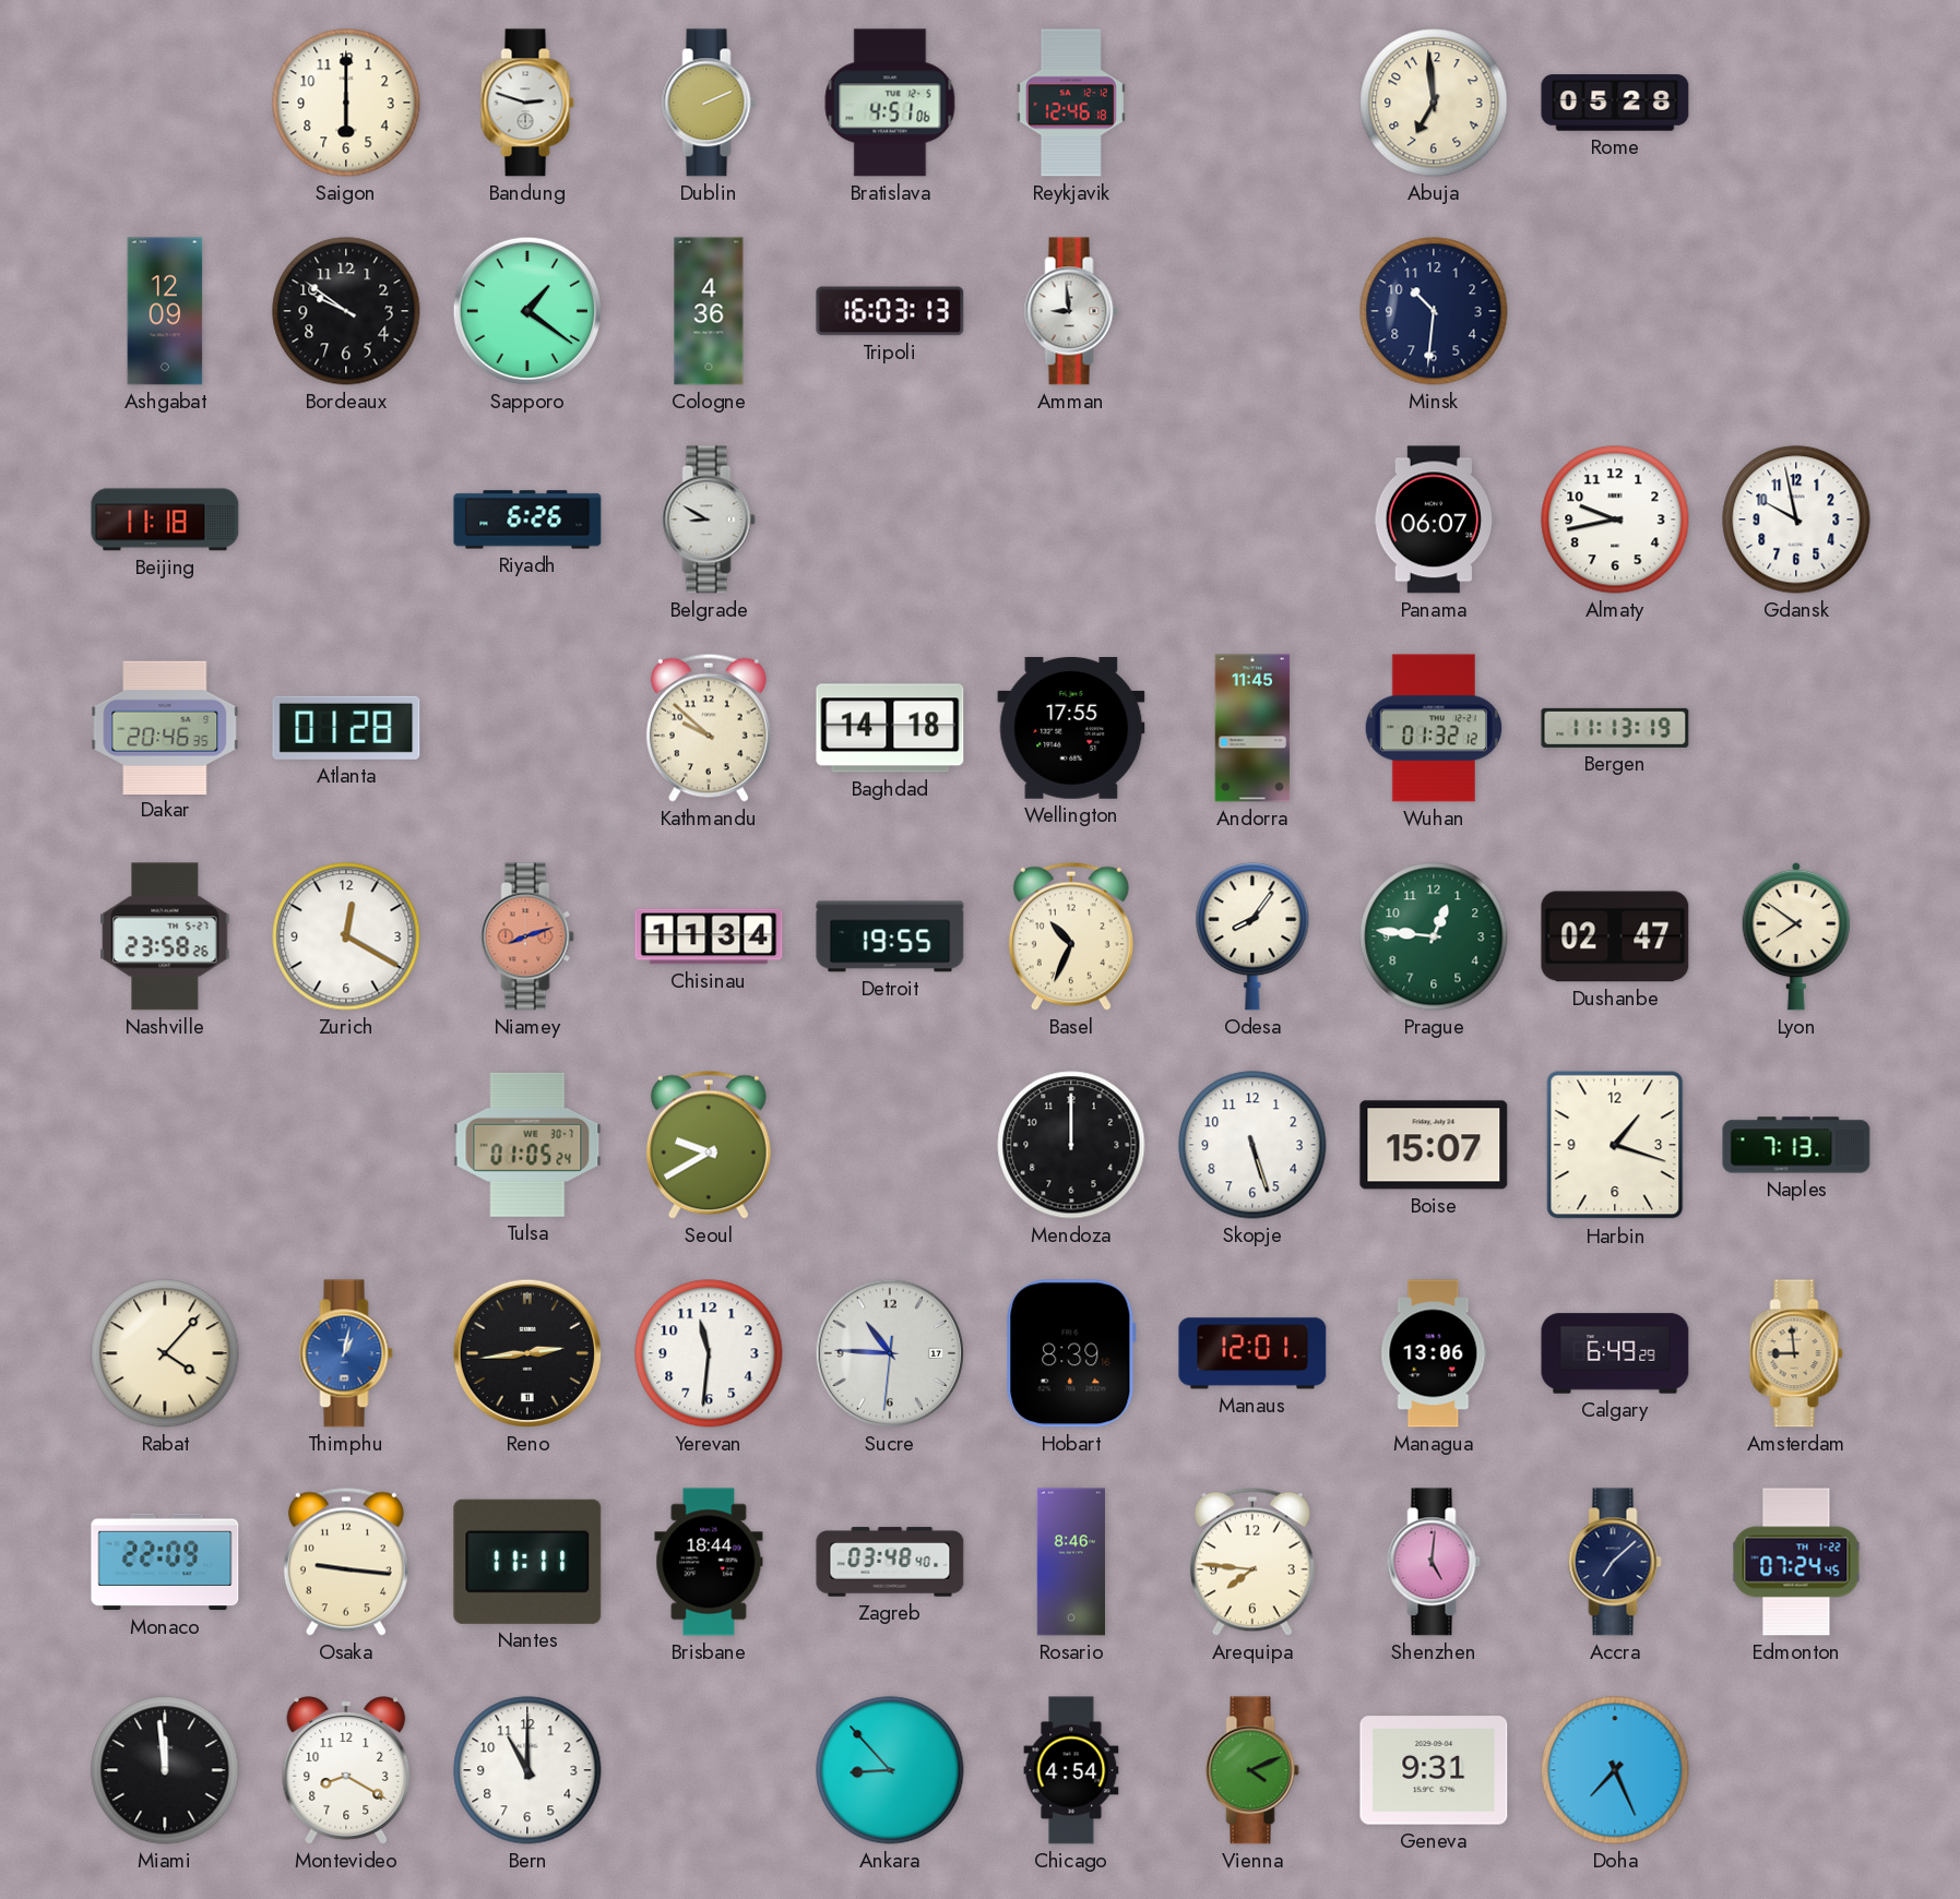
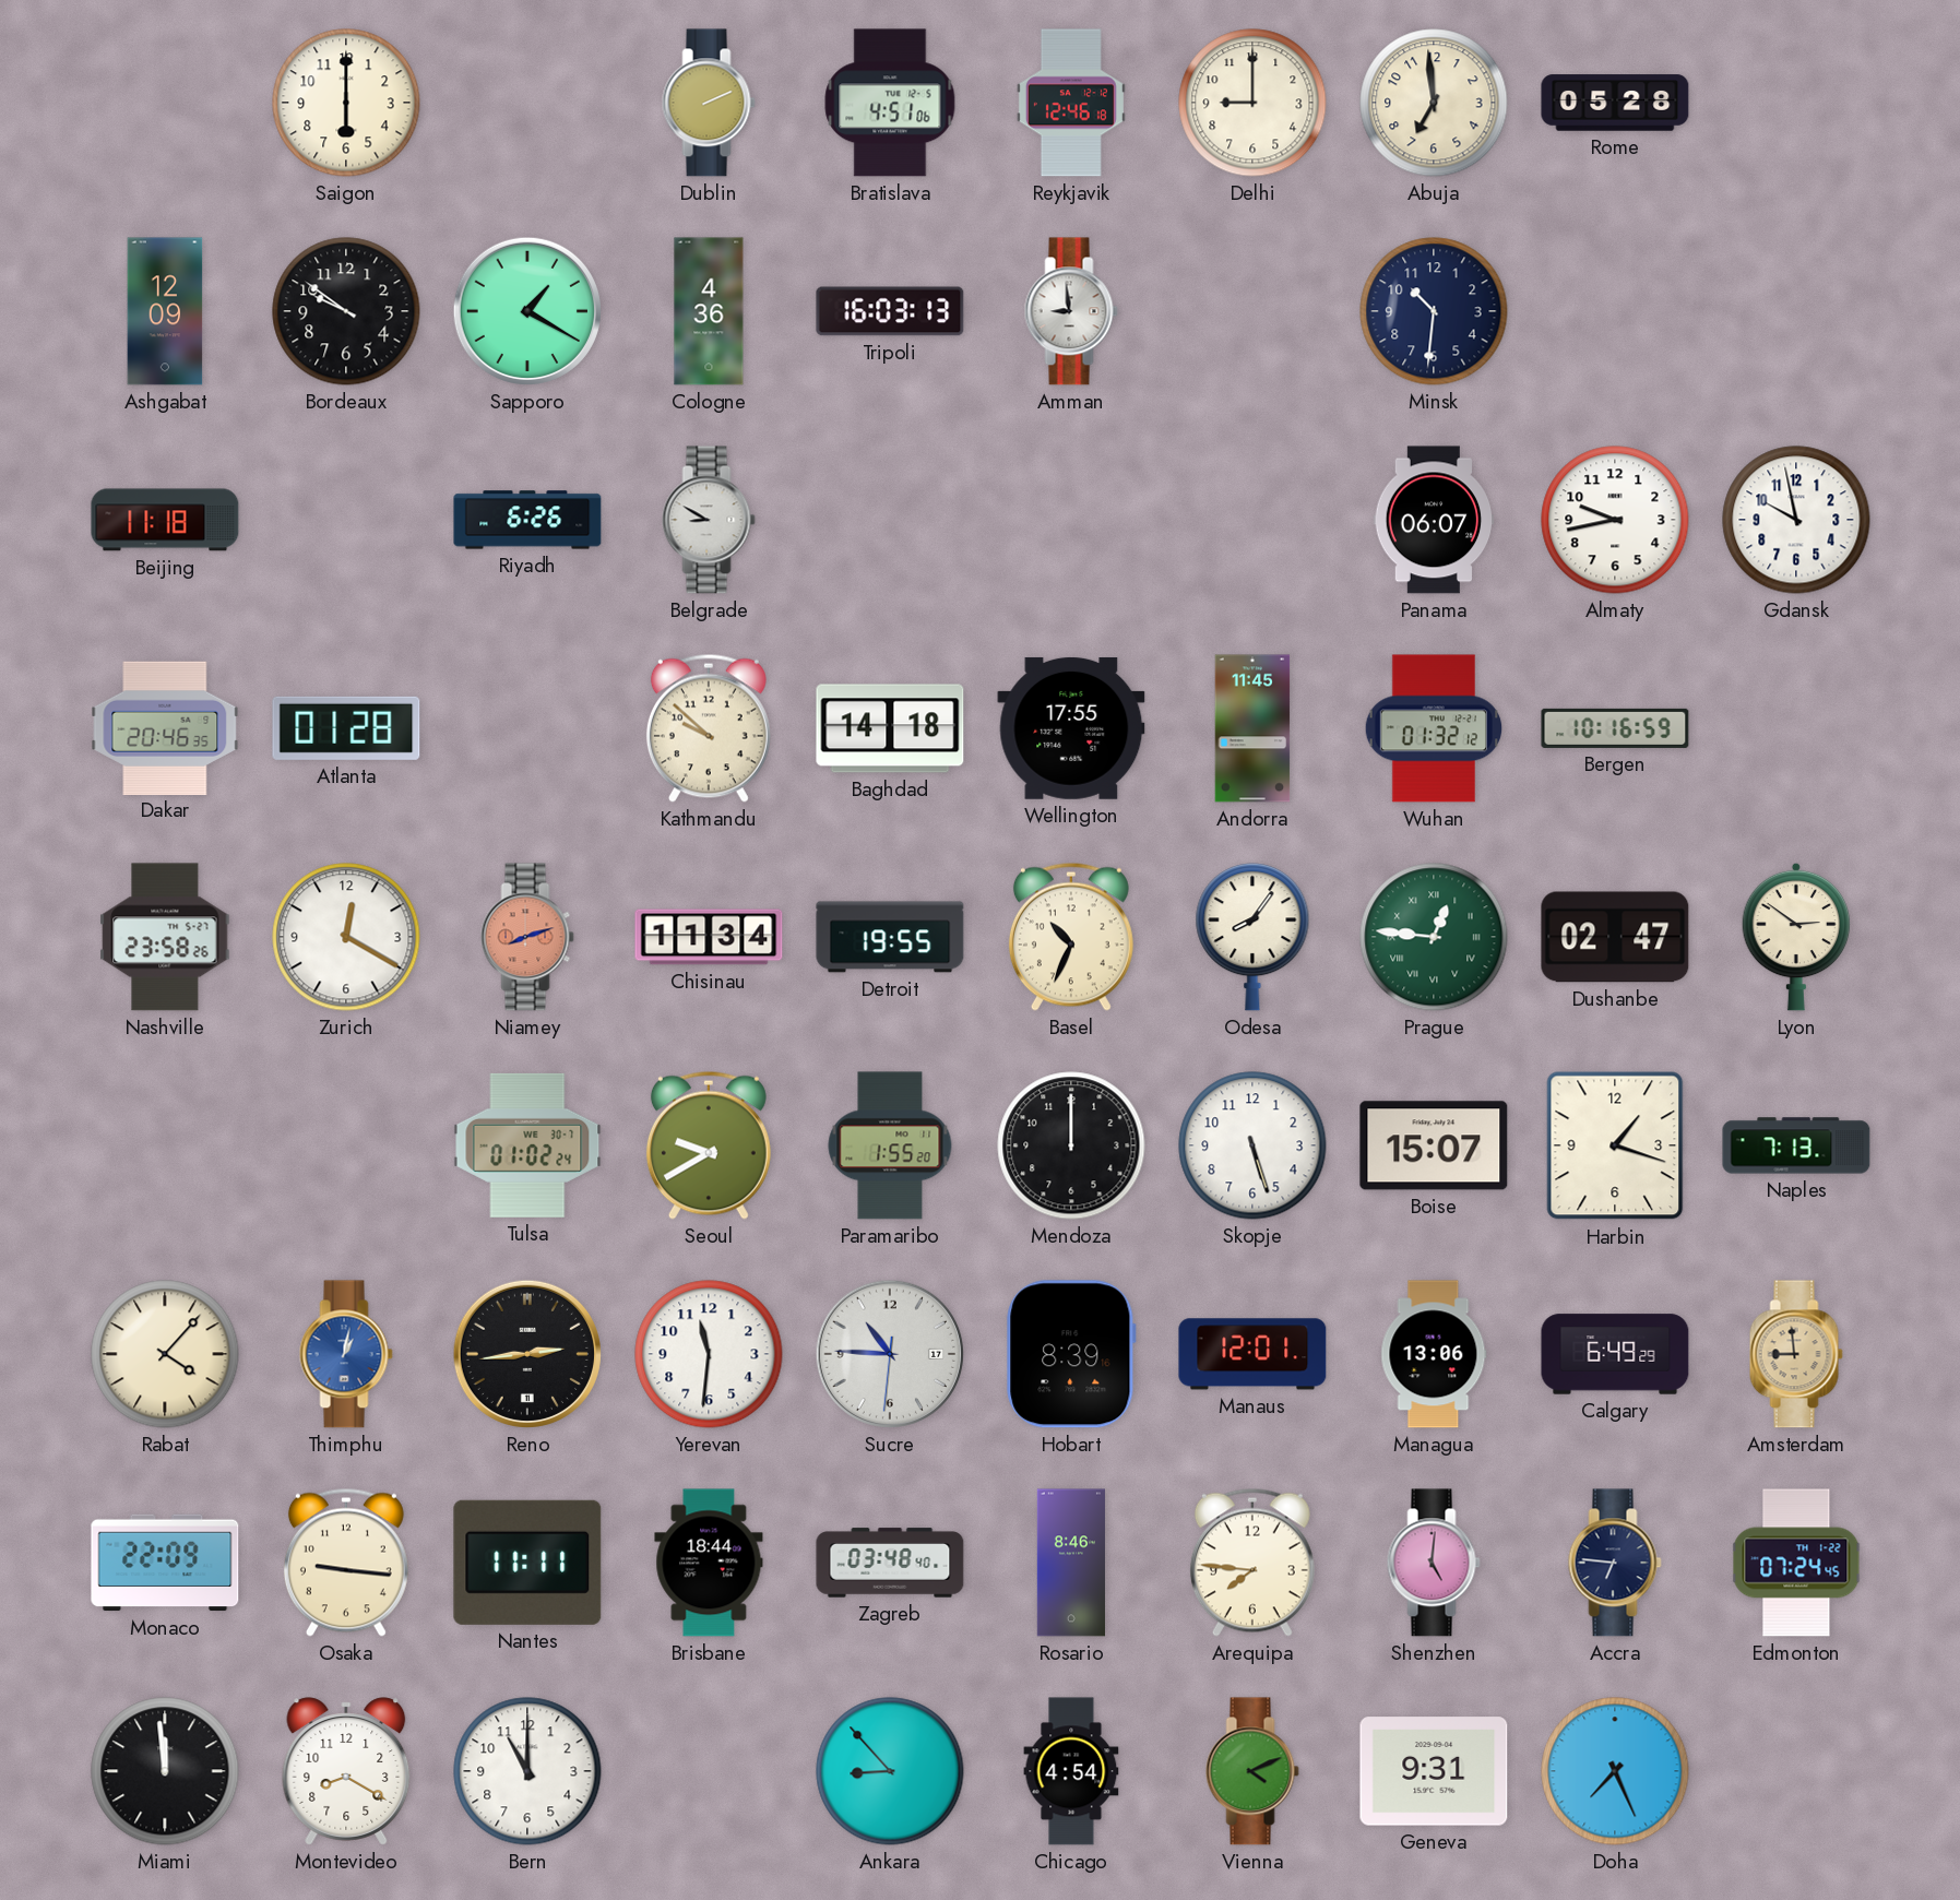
Bandung: 2:48 -> none (527, 103)
Delhi: none -> 9:00 (1252, 103)
Sapporo: 1:21 -> 1:20 (527, 311)
Bergen: 11:13 -> 10:16 (1615, 728)
Prague numerals: Arabic -> Roman (1434, 937)
Lyon: 7:51 -> 2:51 (1796, 937)
Tulsa: 01:05 -> 01:02 (527, 1145)
Paramaribo: none -> 1:55 (890, 1145)
Accra: 7:08 -> 6:46 (1615, 1563)
